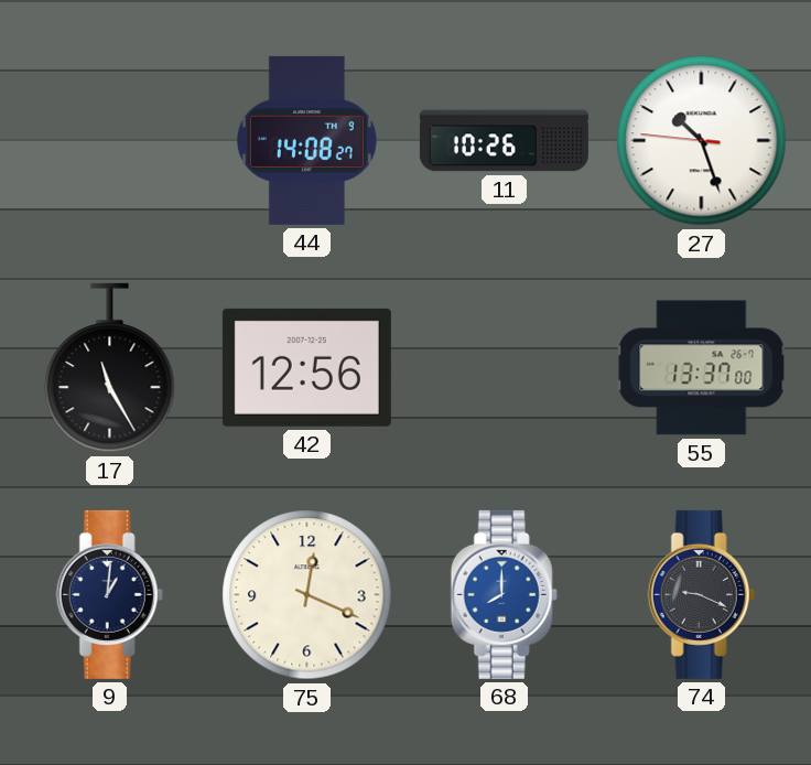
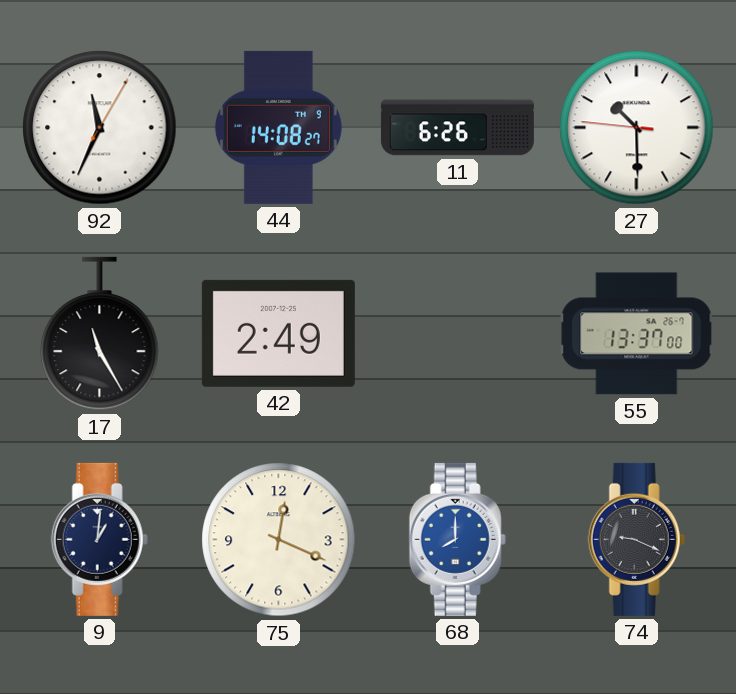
92: none -> 11:34 (100, 128)
11: 10:26 -> 6:26 (457, 128)
27: 10:26 -> 10:29 (637, 128)
42: 12:56 -> 2:49 (278, 333)
